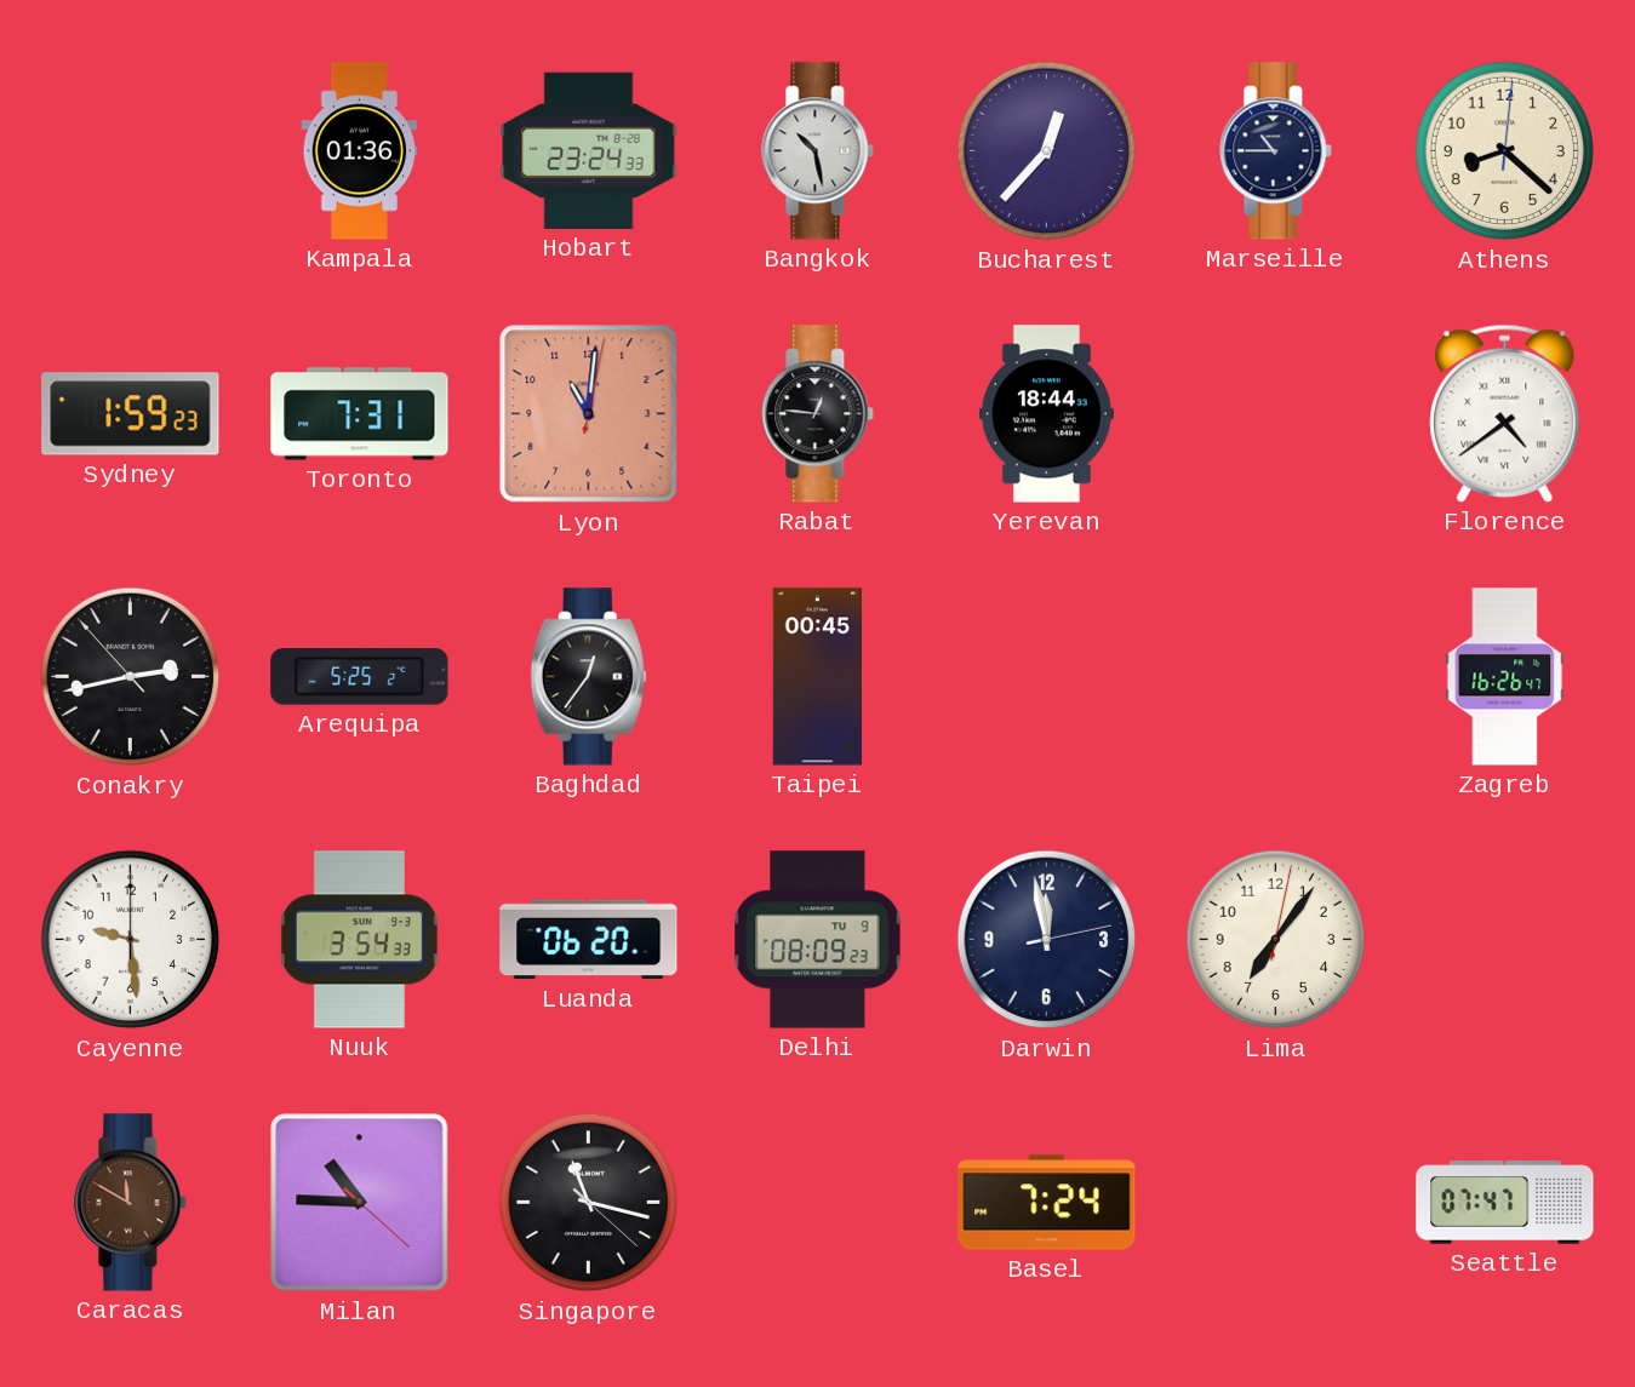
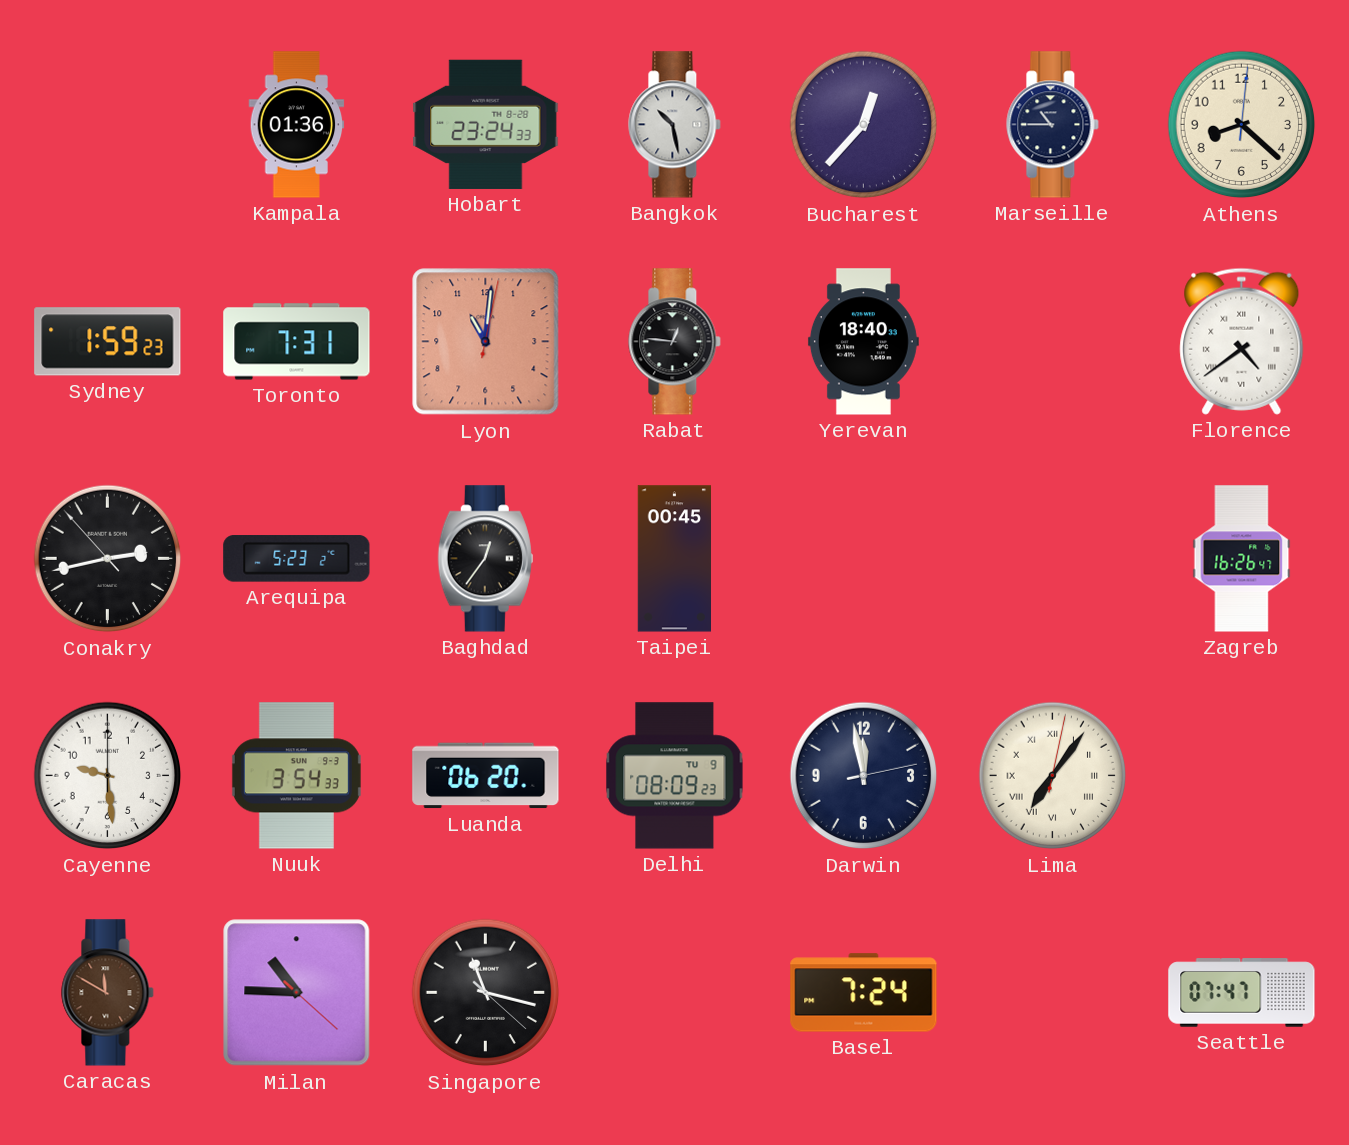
Yerevan: 18:44 -> 18:40 (863, 342)
Arequipa: 5:25 -> 5:23 (297, 559)
Lima numerals: Arabic -> Roman (1053, 776)
